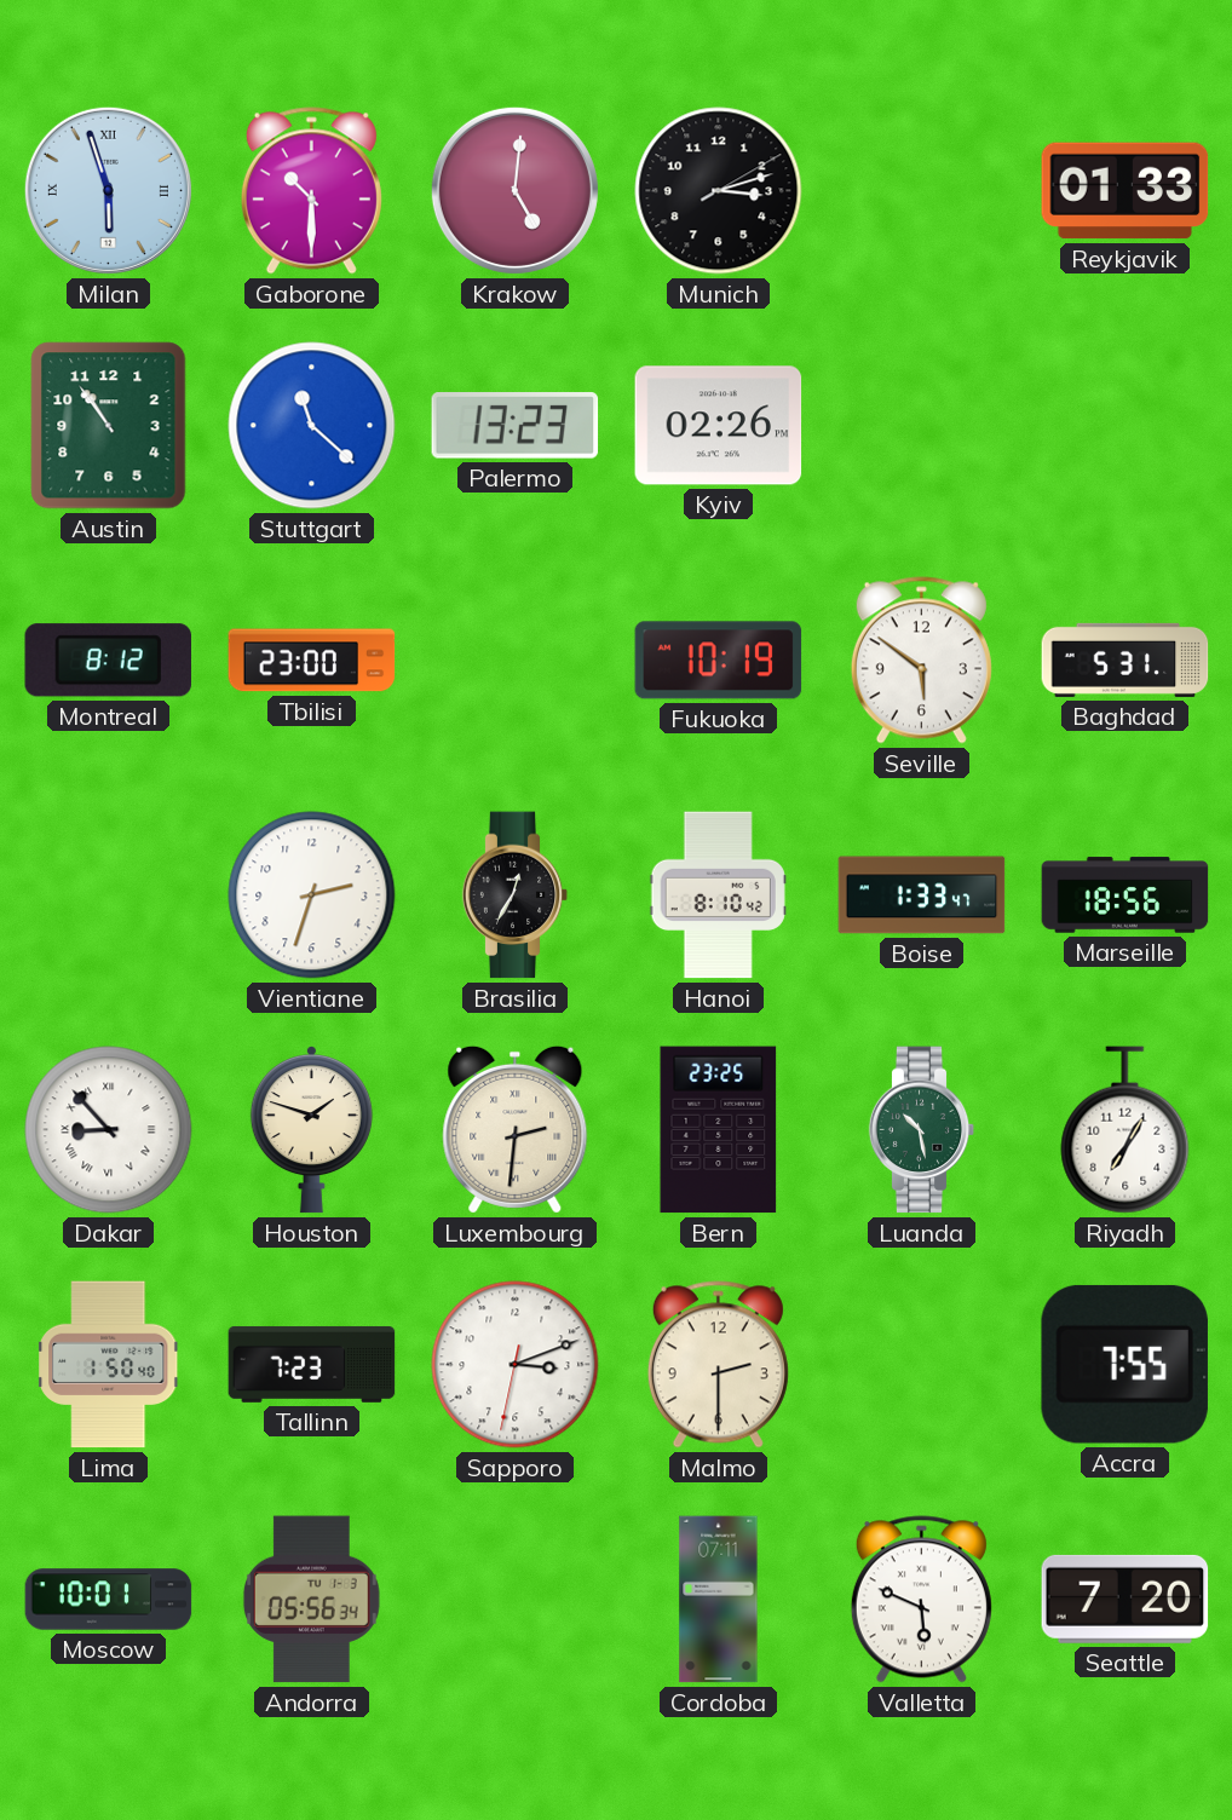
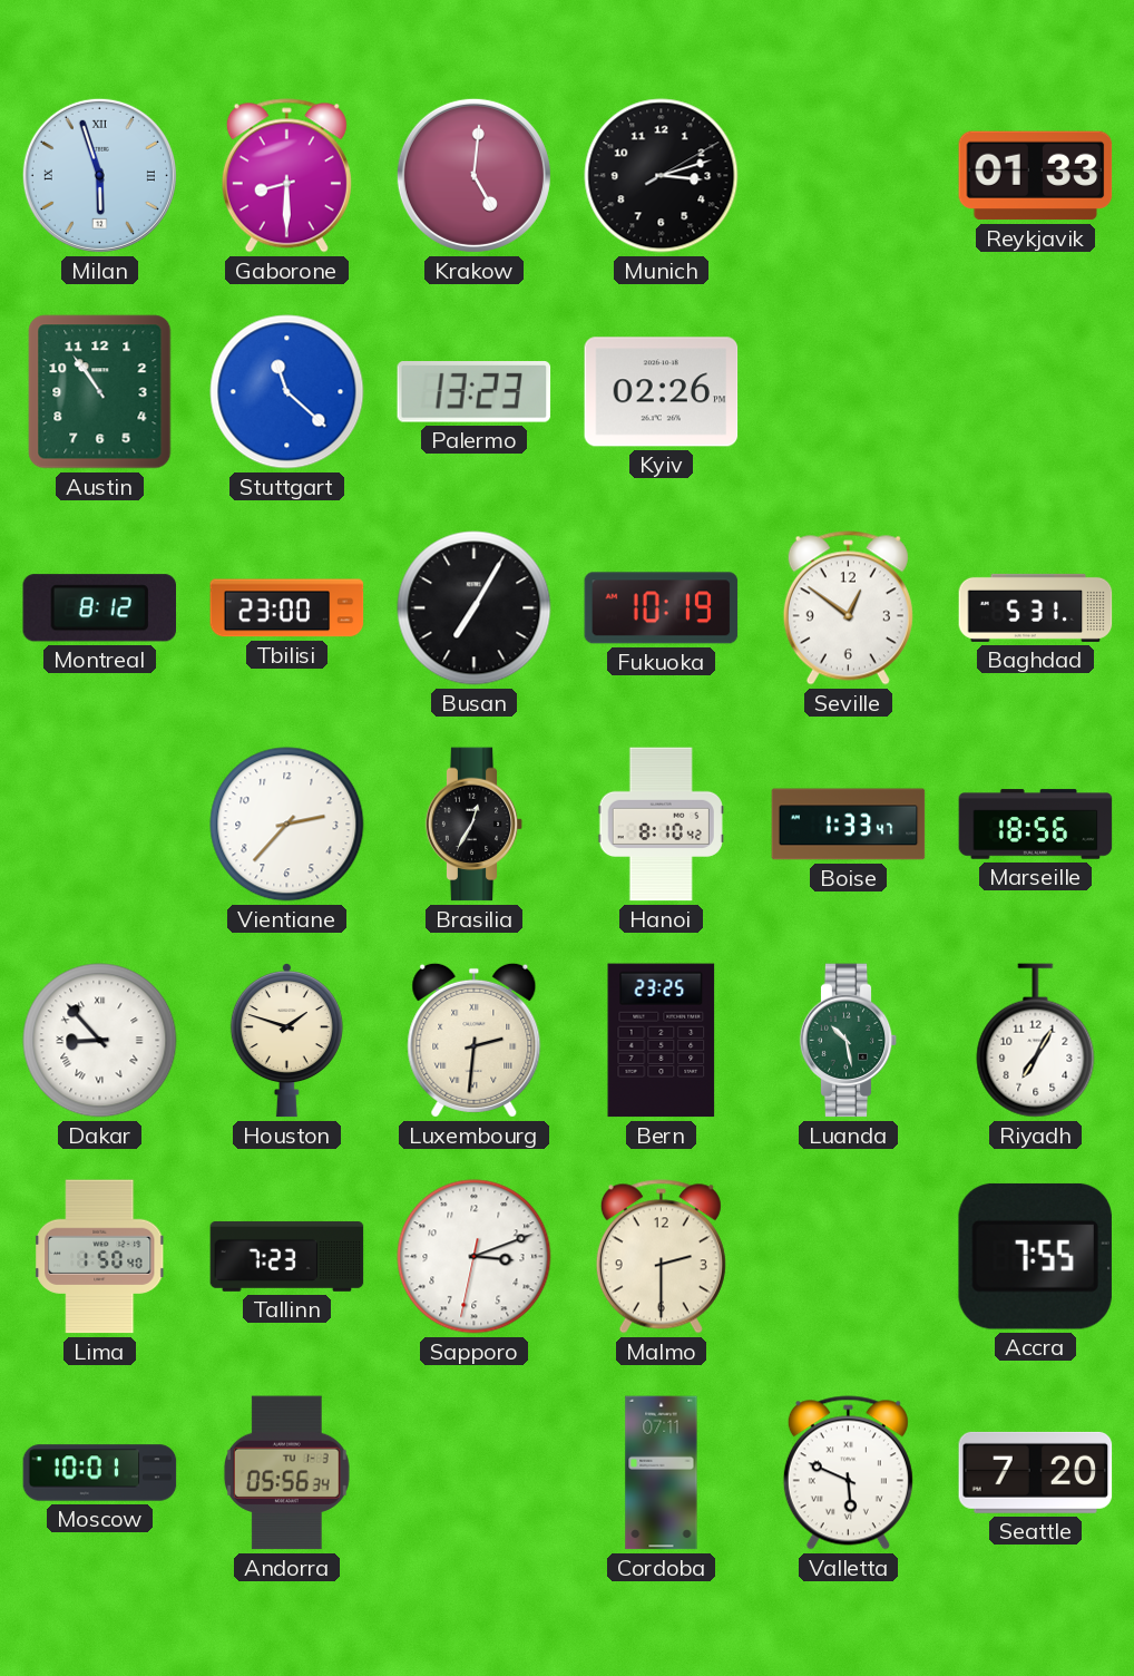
Gaborone: 10:30 -> 8:30 (286, 176)
Busan: none -> 7:05 (475, 608)
Seville: 5:51 -> 12:51 (848, 608)
Vientiane: 2:33 -> 2:37 (287, 825)
